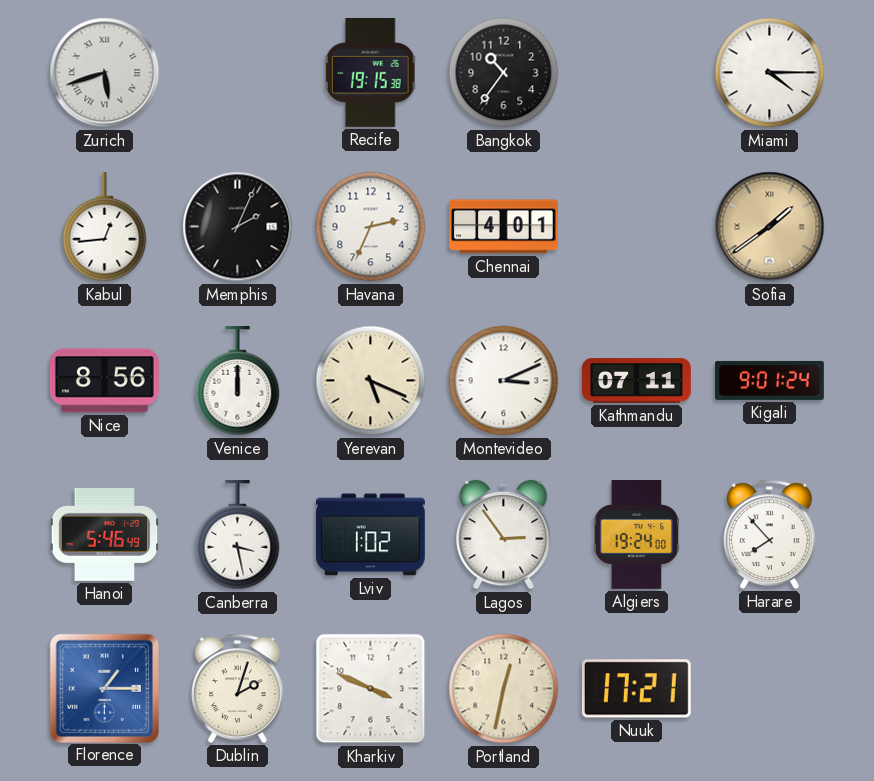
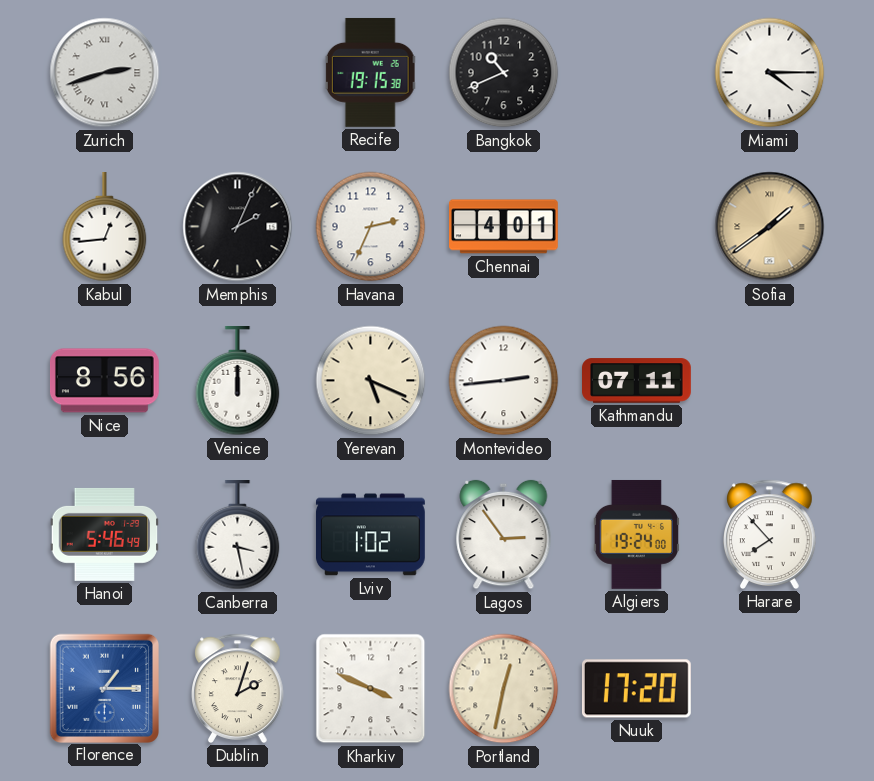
Zurich: 5:42 -> 2:42 (105, 73)
Bangkok: 10:36 -> 10:41 (504, 73)
Montevideo: 3:11 -> 2:44 (504, 381)
Kigali: 9:01 -> none (770, 380)
Nuuk: 17:21 -> 17:20 (636, 689)
